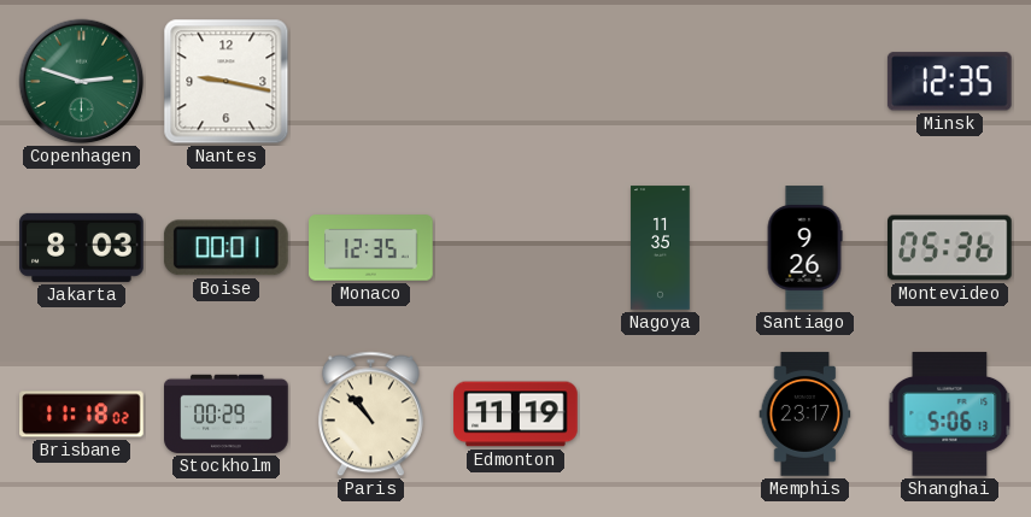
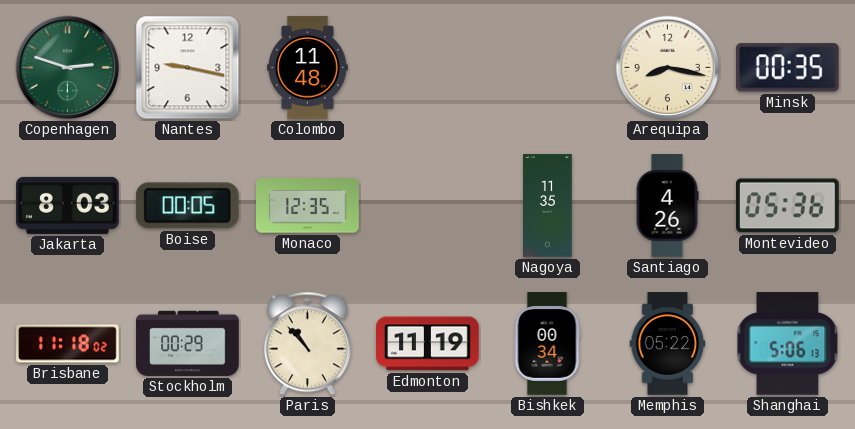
Colombo: none -> 11:48 (308, 68)
Arequipa: none -> 8:17 (668, 68)
Minsk: 12:35 -> 00:35 (787, 68)
Boise: 00:01 -> 00:05 (187, 206)
Santiago: 9:26 -> 4:26 (667, 206)
Bishkek: none -> 00:34 (547, 344)
Memphis: 23:17 -> 05:22 (668, 344)
